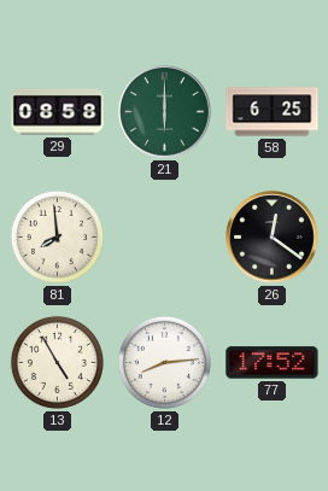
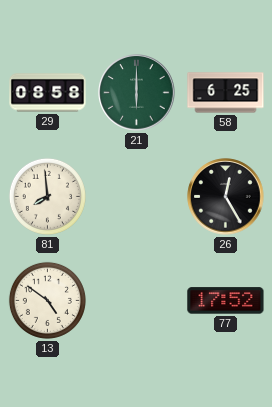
26: 12:21 -> 12:25 (226, 197)
13: 4:55 -> 4:51 (47, 300)
12: 8:14 -> none (164, 362)
